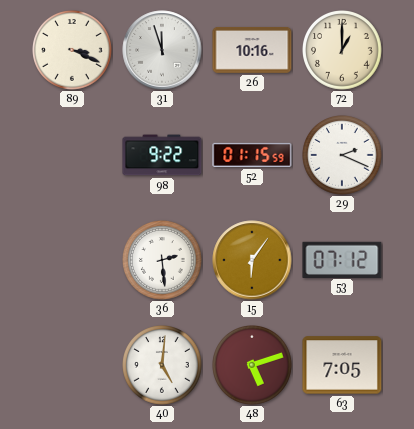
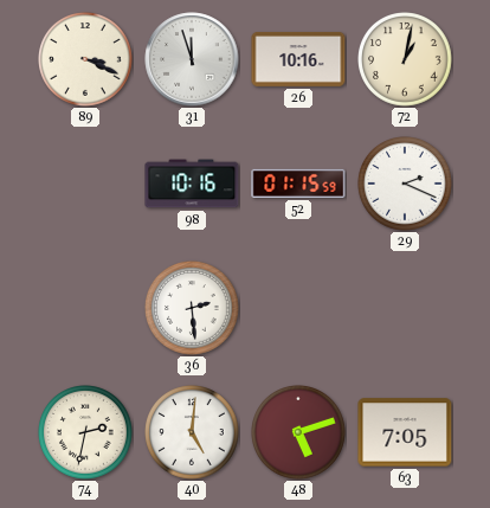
72: 1:00 -> 1:02 (406, 60)
98: 9:22 -> 10:16 (192, 184)
15: 6:06 -> none (252, 260)
53: 07:12 -> none (342, 259)
74: none -> 2:32 (86, 433)
